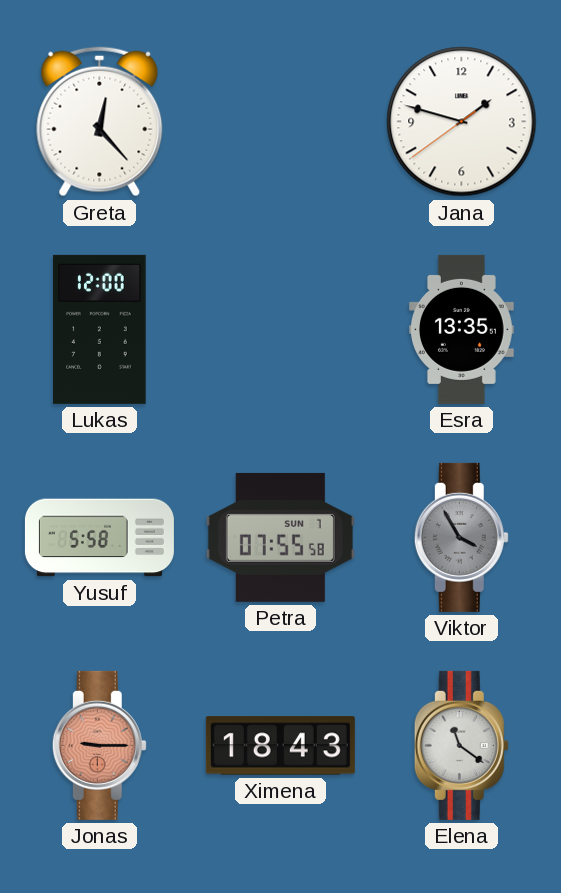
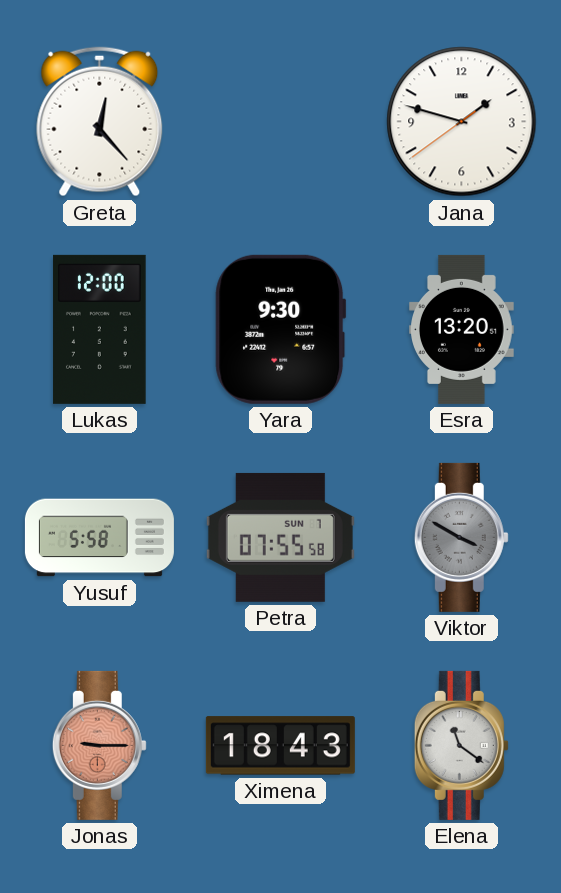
Yara: none -> 9:30 (281, 329)
Esra: 13:35 -> 13:20 (462, 329)
Viktor: 3:55 -> 3:50 (461, 537)
